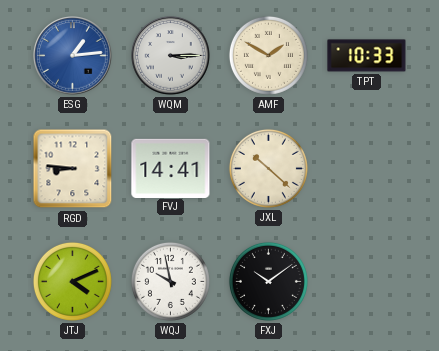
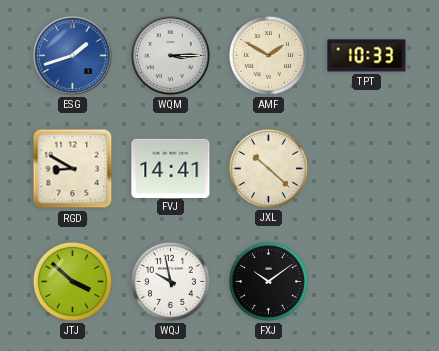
ESG: 1:14 -> 1:42 (73, 56)
RGD: 8:46 -> 8:50 (73, 169)
JTJ: 4:11 -> 3:52 (72, 281)
